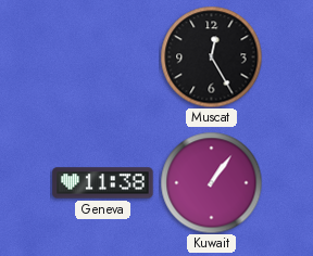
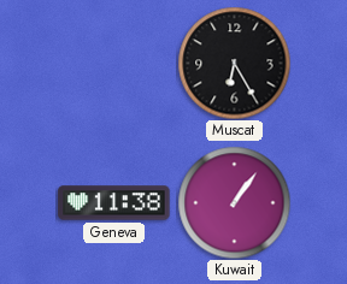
Muscat: 12:25 -> 6:25 (234, 63)
